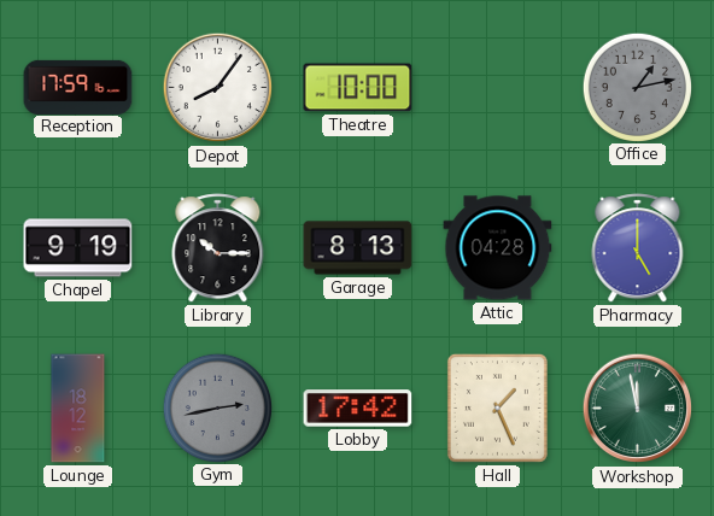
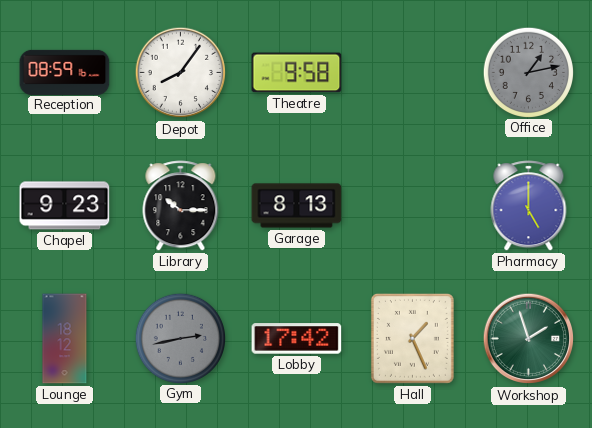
Reception: 17:59 -> 08:59 (65, 72)
Theatre: 10:00 -> 9:58 (297, 73)
Chapel: 9:19 -> 9:23 (65, 206)
Attic: 04:28 -> none (498, 248)
Workshop: 11:58 -> 1:57 (529, 339)
